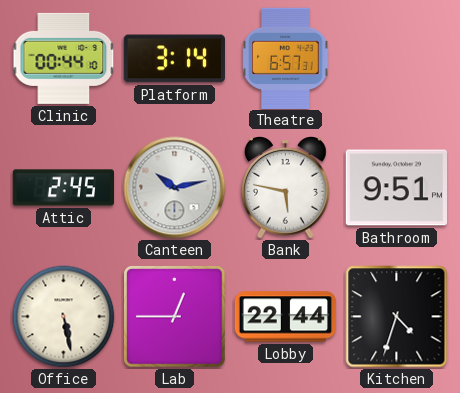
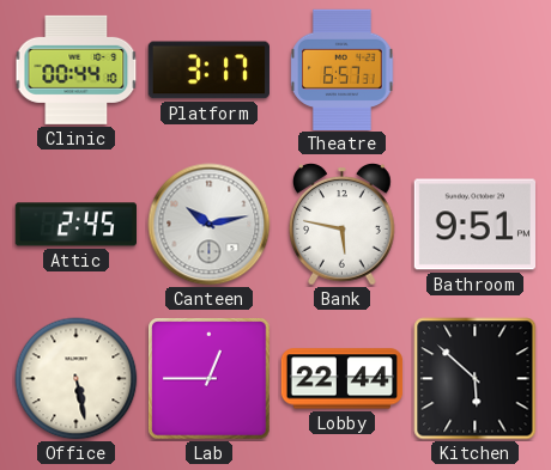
Platform: 3:14 -> 3:17 (208, 71)
Kitchen: 4:33 -> 5:52 (476, 379)
